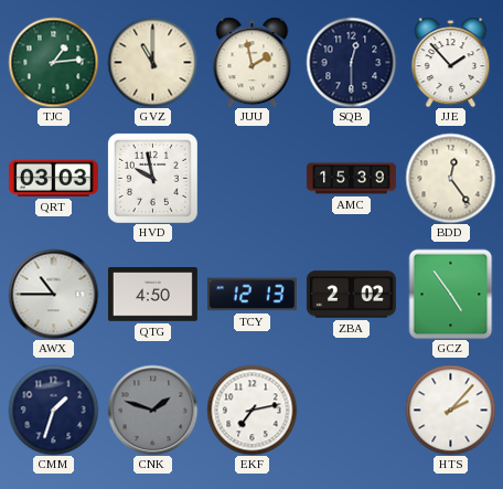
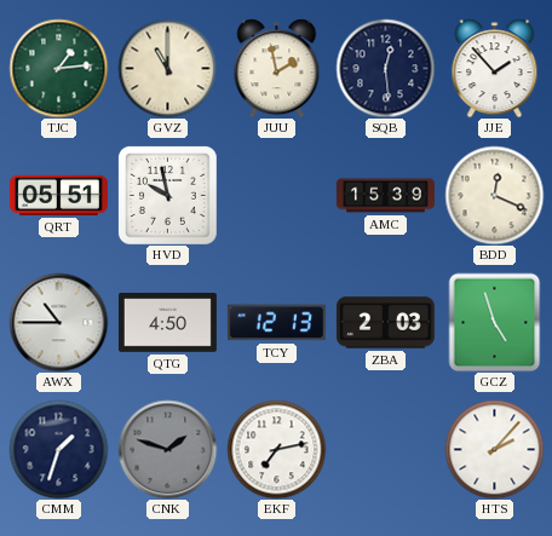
SQB: 12:30 -> 12:29 (385, 68)
QRT: 03:03 -> 05:51 (58, 195)
BDD: 12:24 -> 12:19 (494, 195)
ZBA: 2:02 -> 2:03 (385, 323)
GCZ: 4:54 -> 4:57 (495, 322)
